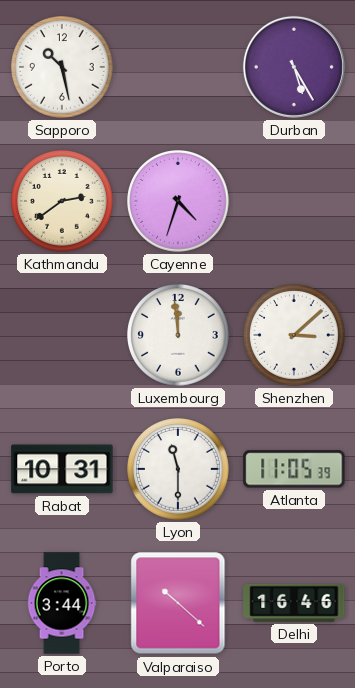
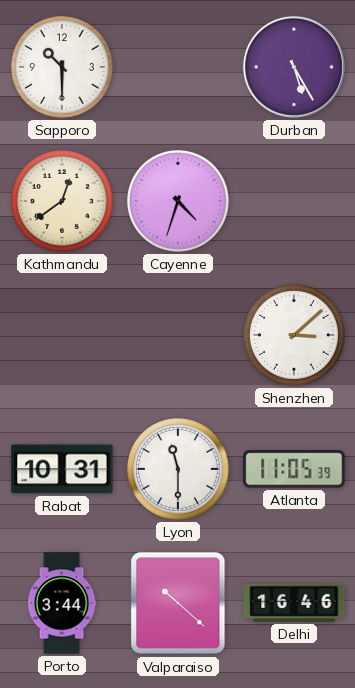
Sapporo: 10:28 -> 10:30 (63, 68)
Kathmandu: 2:39 -> 12:39 (63, 202)
Luxembourg: 11:59 -> none (179, 336)
